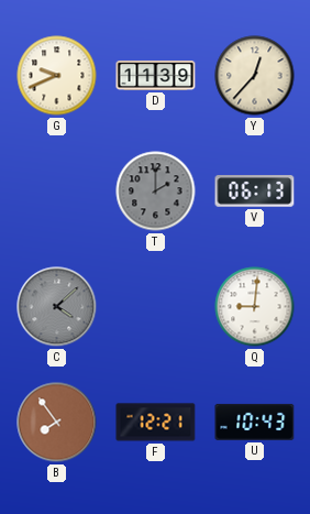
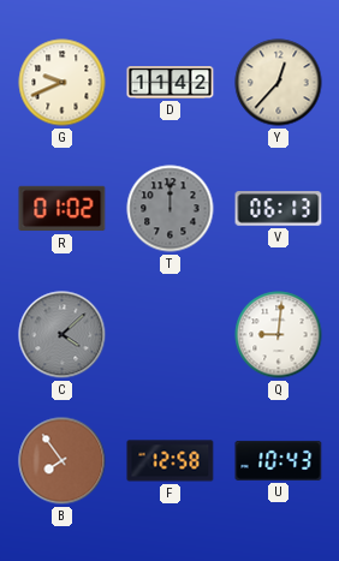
D: 11:39 -> 11:42 (171, 83)
R: none -> 01:02 (63, 209)
T: 2:00 -> 12:00 (171, 209)
F: 12:21 -> 12:58 (171, 461)
